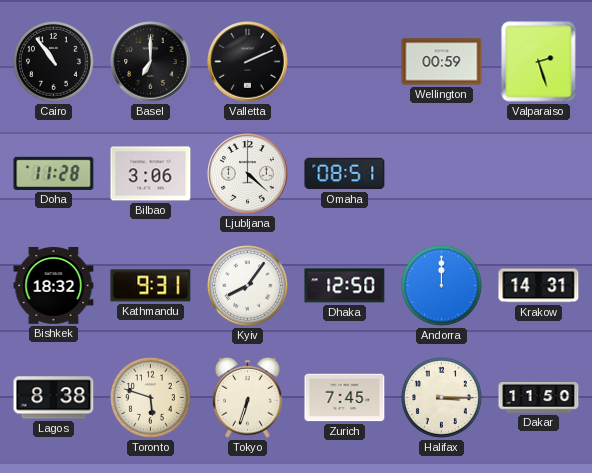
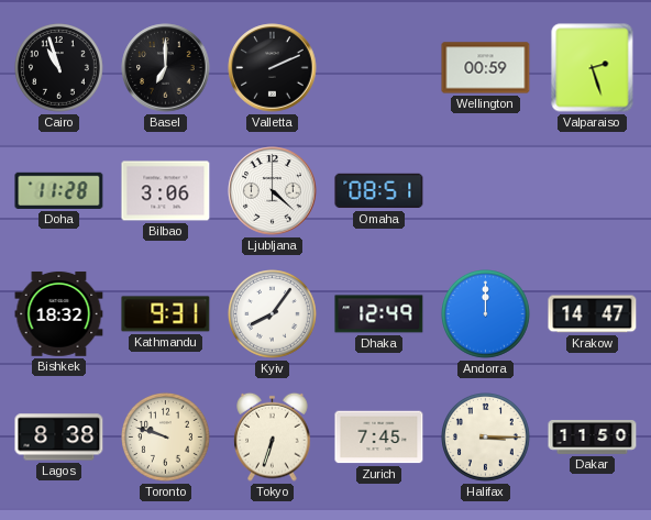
Cairo: 10:54 -> 10:57 (59, 68)
Dhaka: 12:50 -> 12:49 (379, 314)
Krakow: 14:31 -> 14:47 (593, 314)
Toronto: 5:48 -> 9:48 (166, 438)
